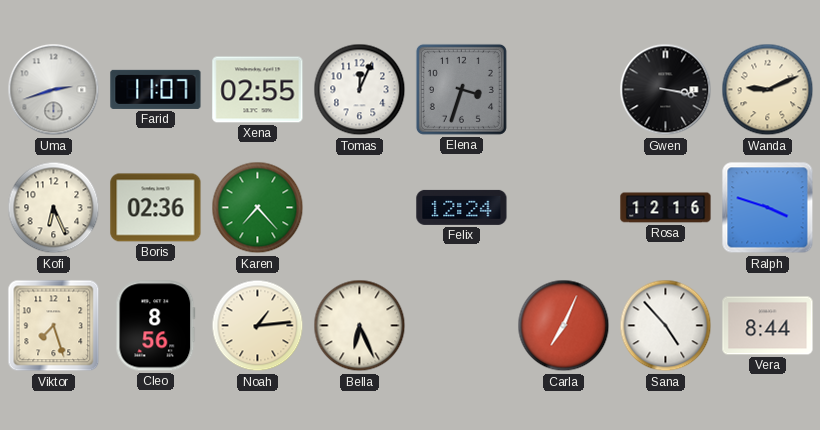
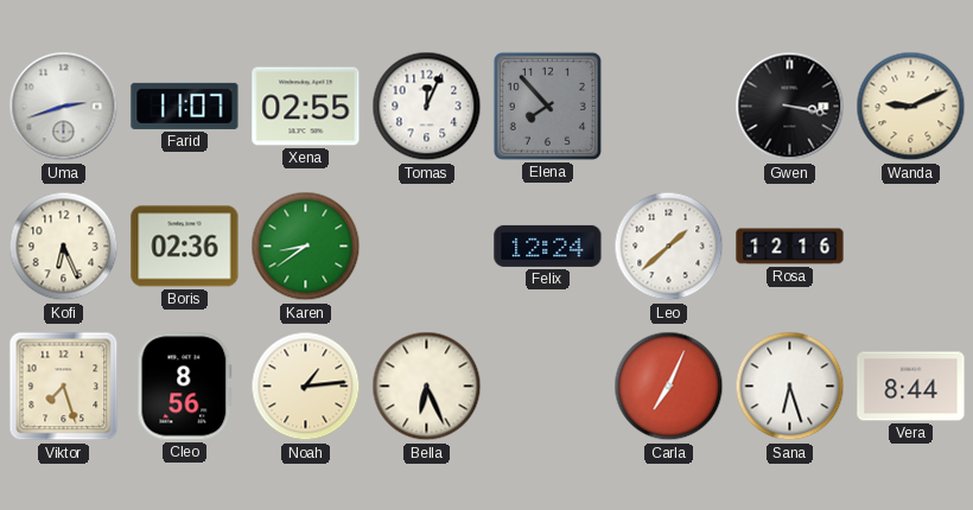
Elena: 3:33 -> 7:53 (547, 106)
Karen: 7:23 -> 8:39 (306, 247)
Leo: none -> 1:38 (669, 247)
Ralph: 3:48 -> none (768, 208)
Sana: 4:53 -> 6:27 (790, 387)
